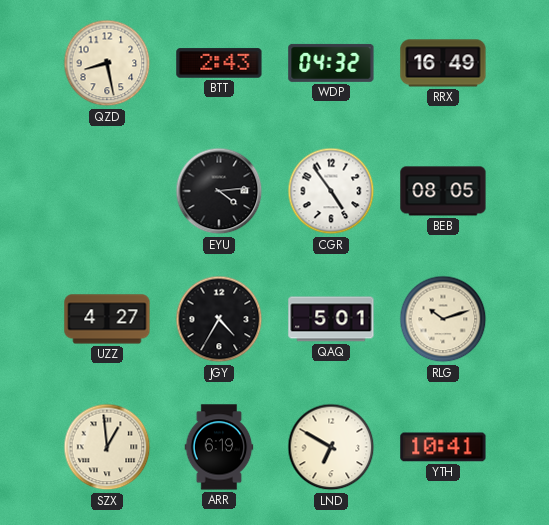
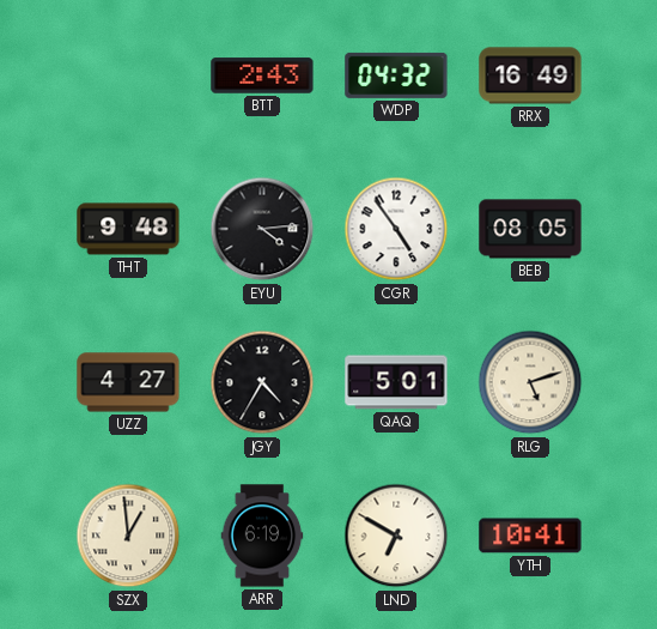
QZD: 8:28 -> none (107, 63)
THT: none -> 9:48 (128, 229)
RLG: 10:12 -> 5:12 (530, 382)
